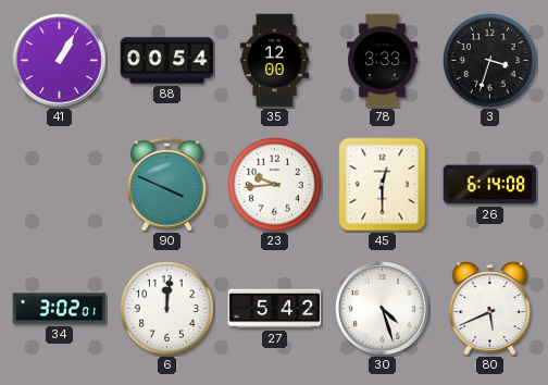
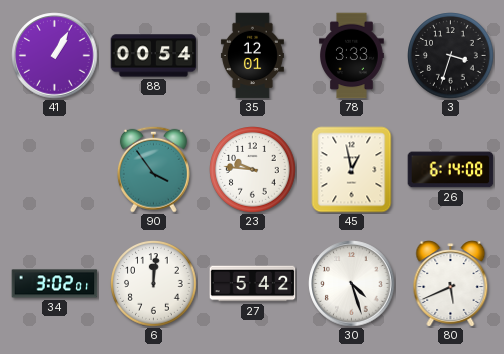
35: 12:00 -> 12:01 (252, 56)
90: 3:49 -> 3:54 (153, 169)
23: 9:44 -> 9:46 (253, 170)
45: 12:30 -> 12:58 (352, 170)
